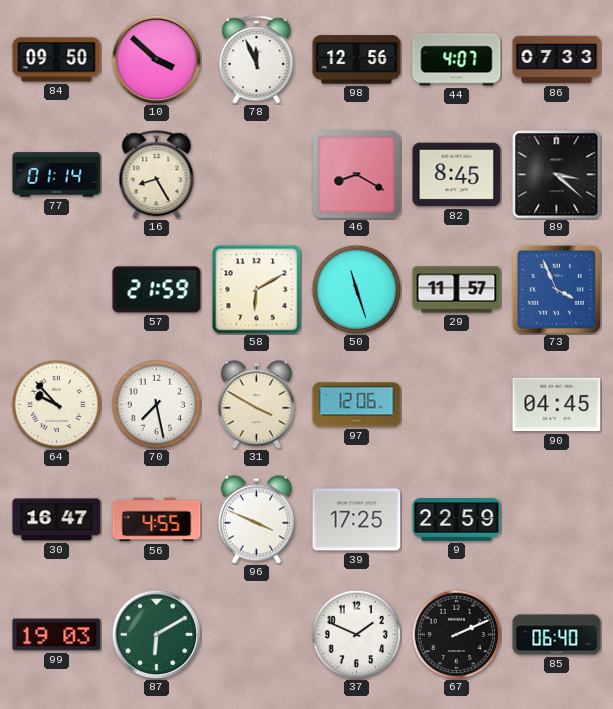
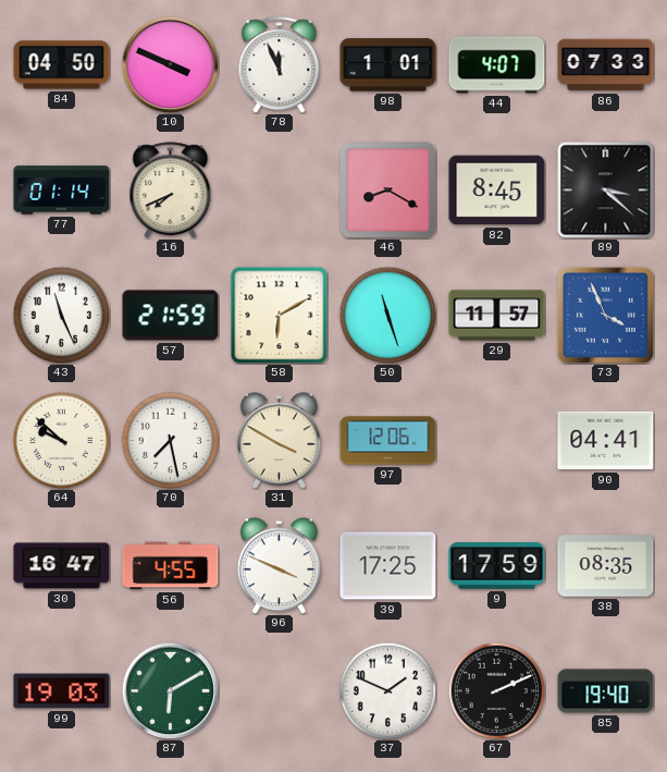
84: 09:50 -> 04:50 (62, 65)
10: 3:52 -> 3:49 (170, 64)
98: 12:56 -> 1:01 (388, 65)
16: 8:25 -> 7:41 (171, 191)
43: none -> 11:26 (61, 315)
64: 9:53 -> 9:52 (61, 440)
90: 04:45 -> 04:41 (606, 441)
9: 22:59 -> 17:59 (497, 566)
38: none -> 08:35 (606, 566)
85: 06:40 -> 19:40 (606, 691)
